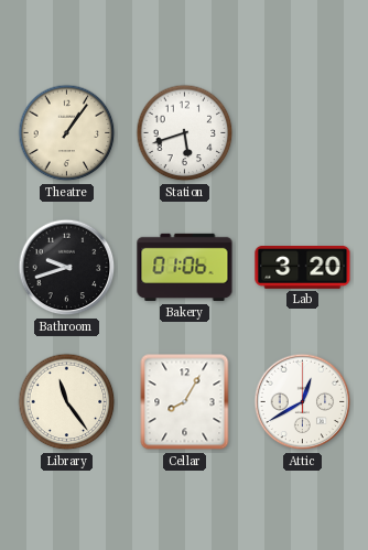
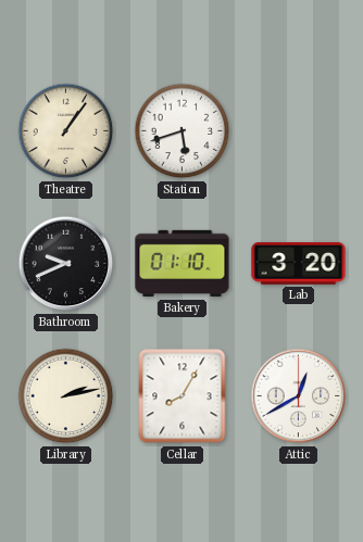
Bathroom: 9:42 -> 9:41 (66, 264)
Bakery: 01:06 -> 01:10 (183, 264)
Library: 11:24 -> 2:13 (66, 396)
